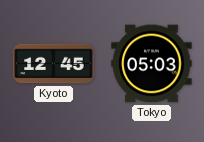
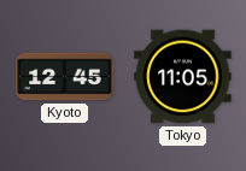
Tokyo: 05:03 -> 11:05 (183, 77)
